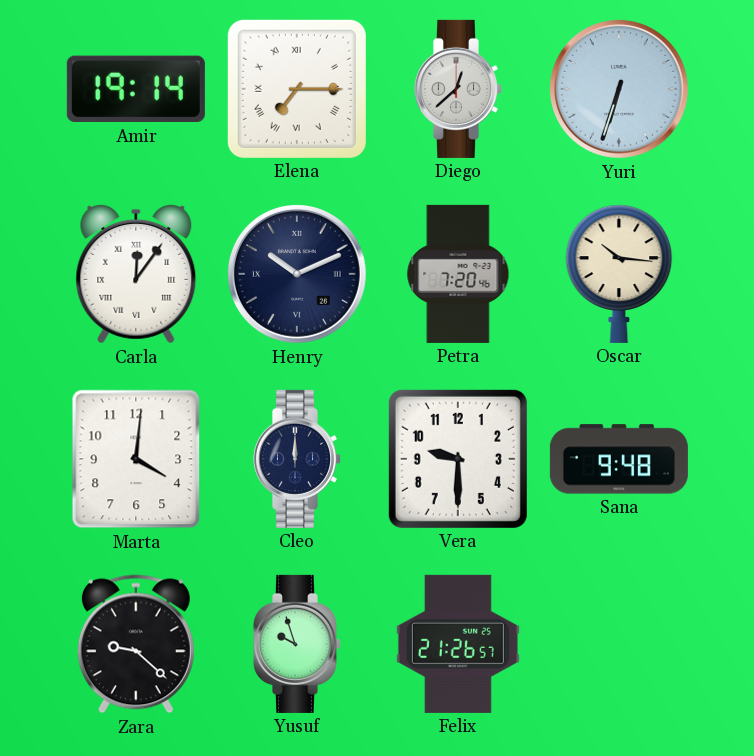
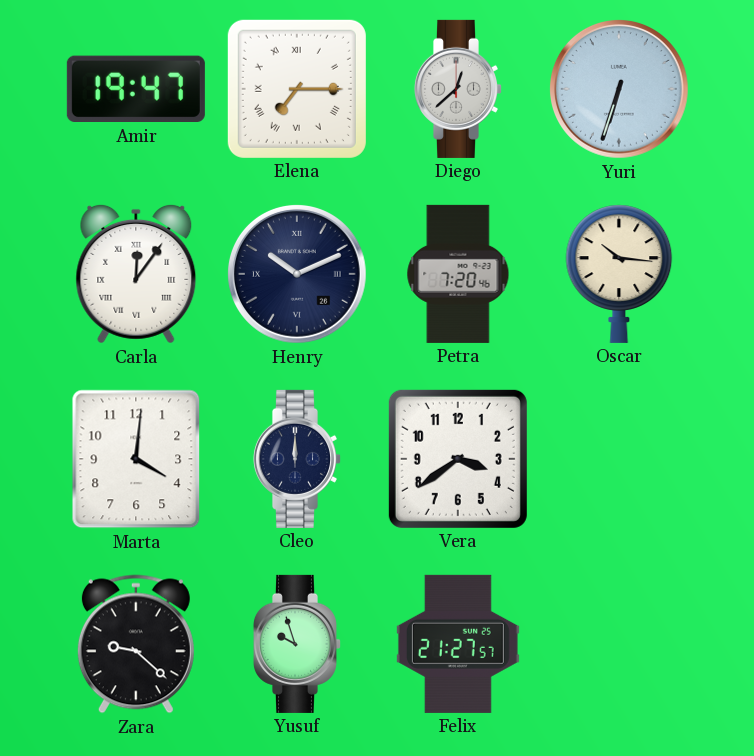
Amir: 19:14 -> 19:47 (136, 89)
Vera: 9:30 -> 3:39 (458, 459)
Sana: 9:48 -> none (619, 459)
Felix: 21:26 -> 21:27 (458, 644)
